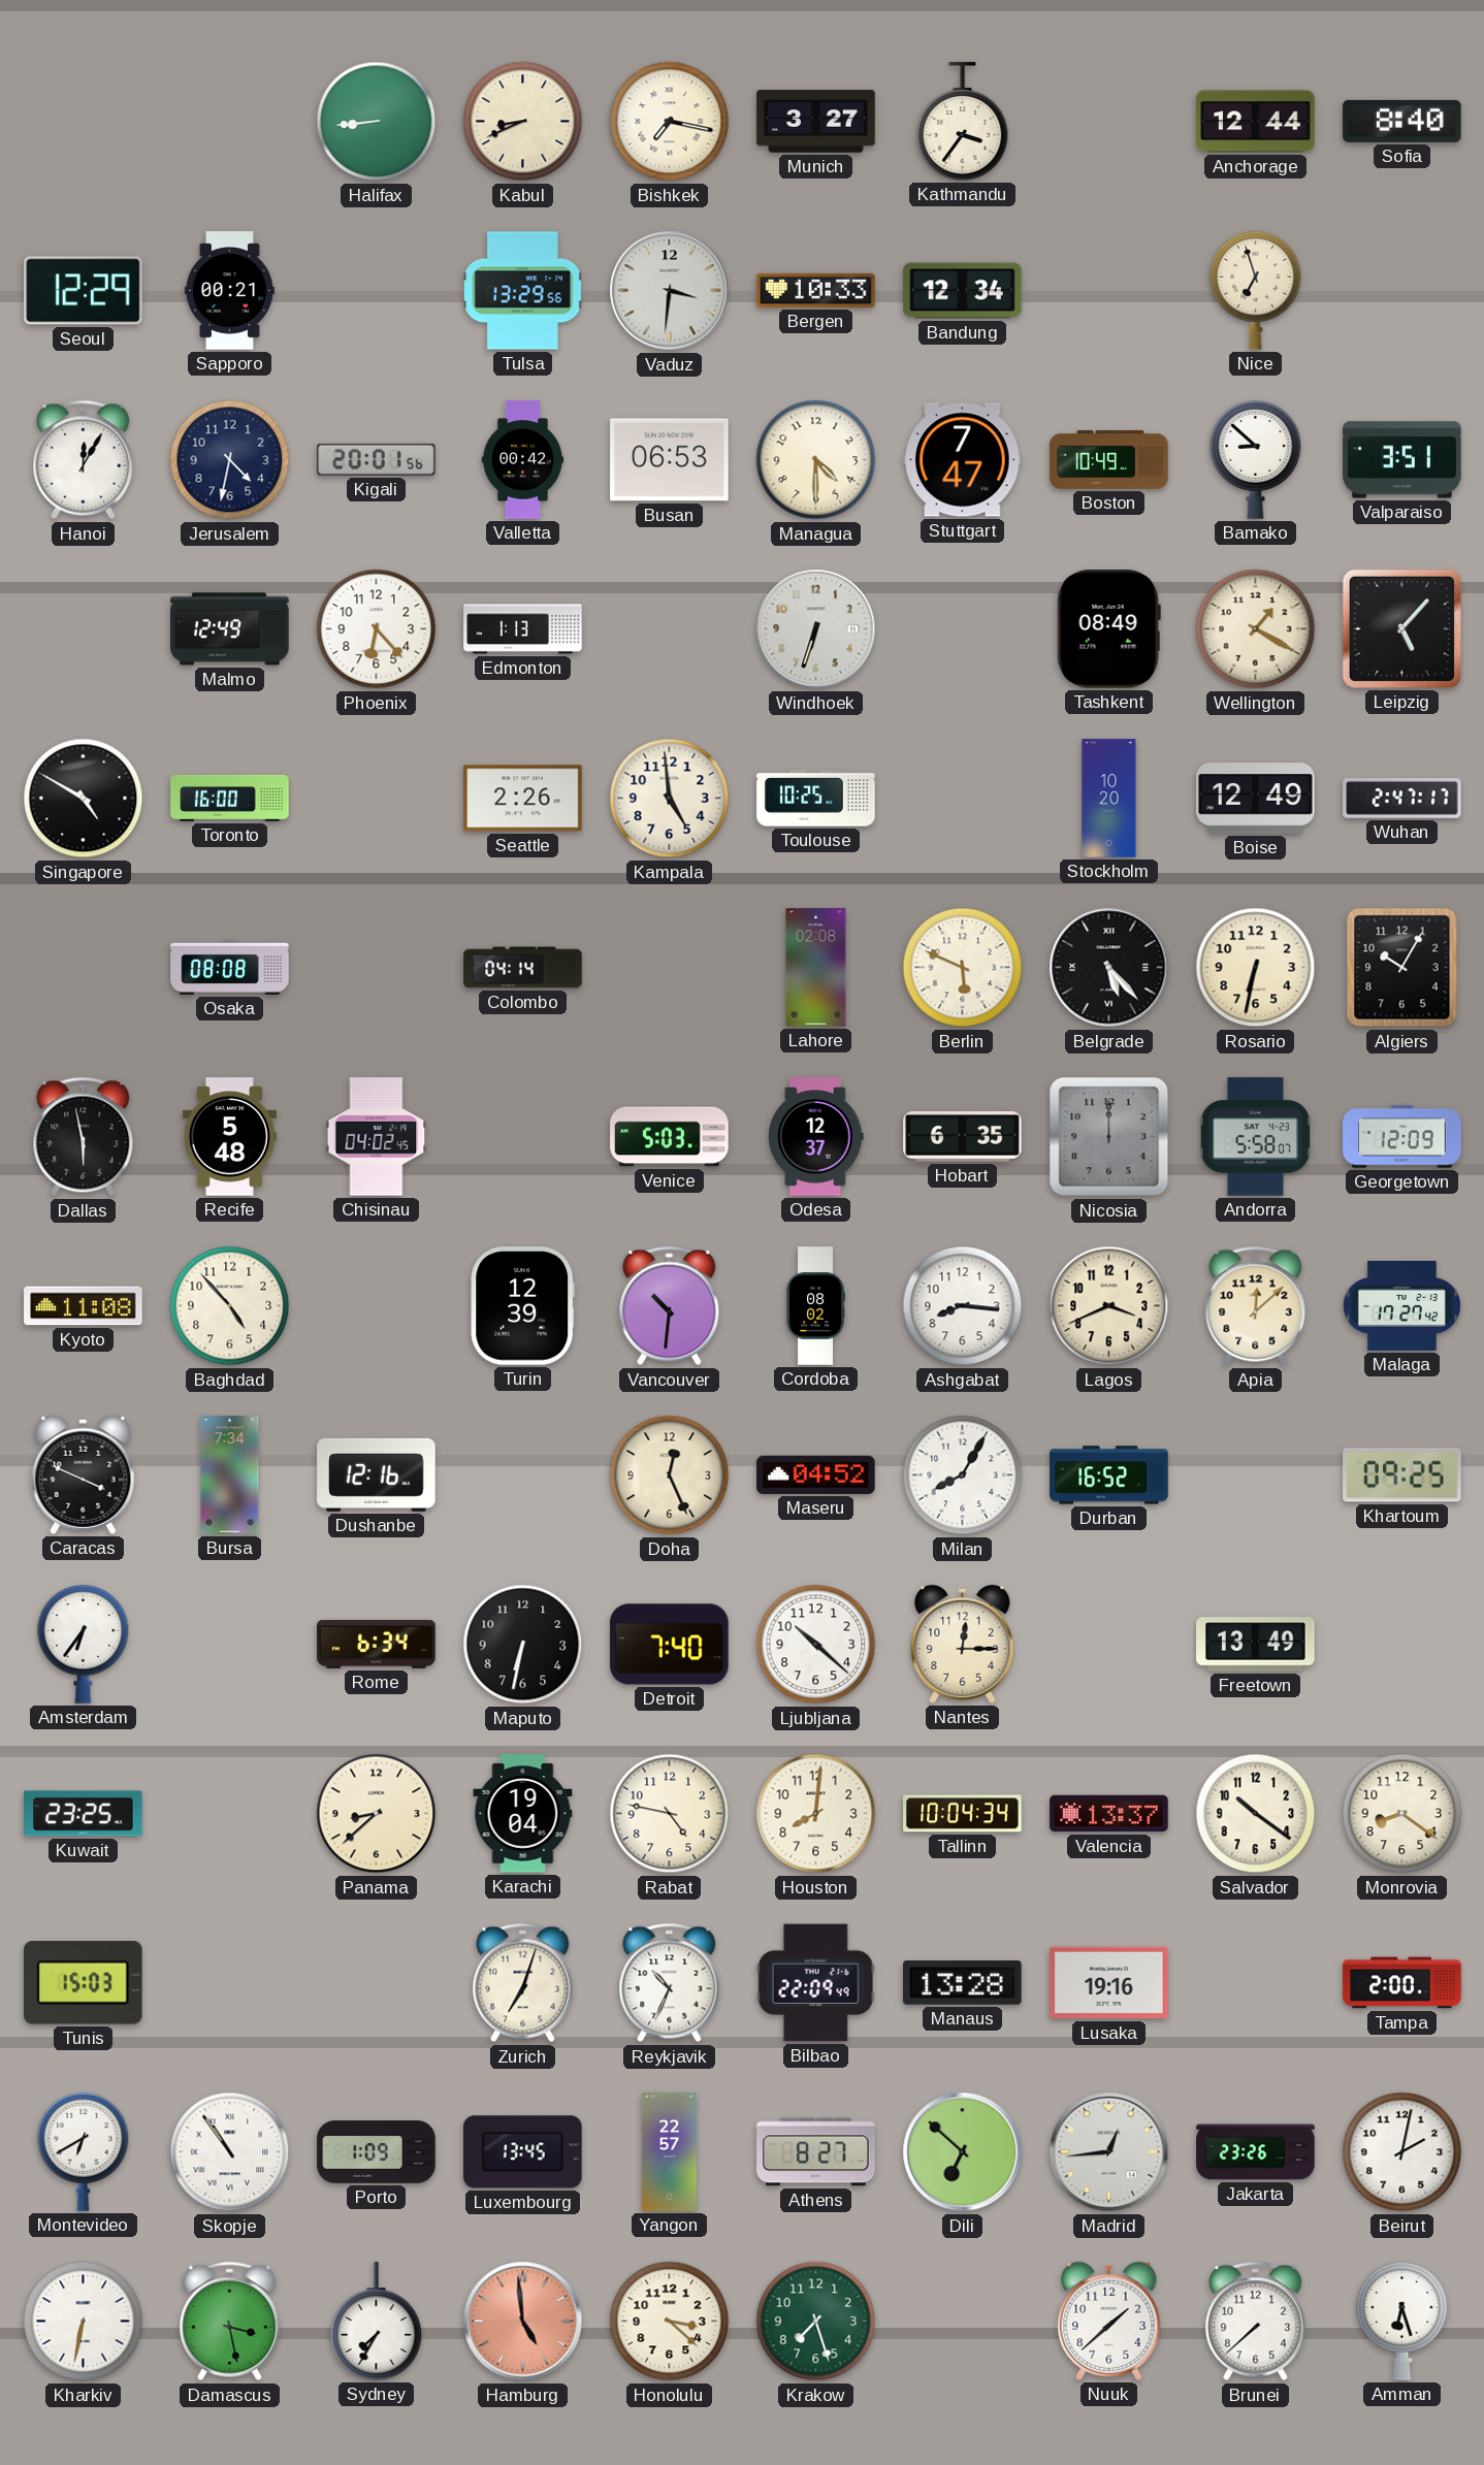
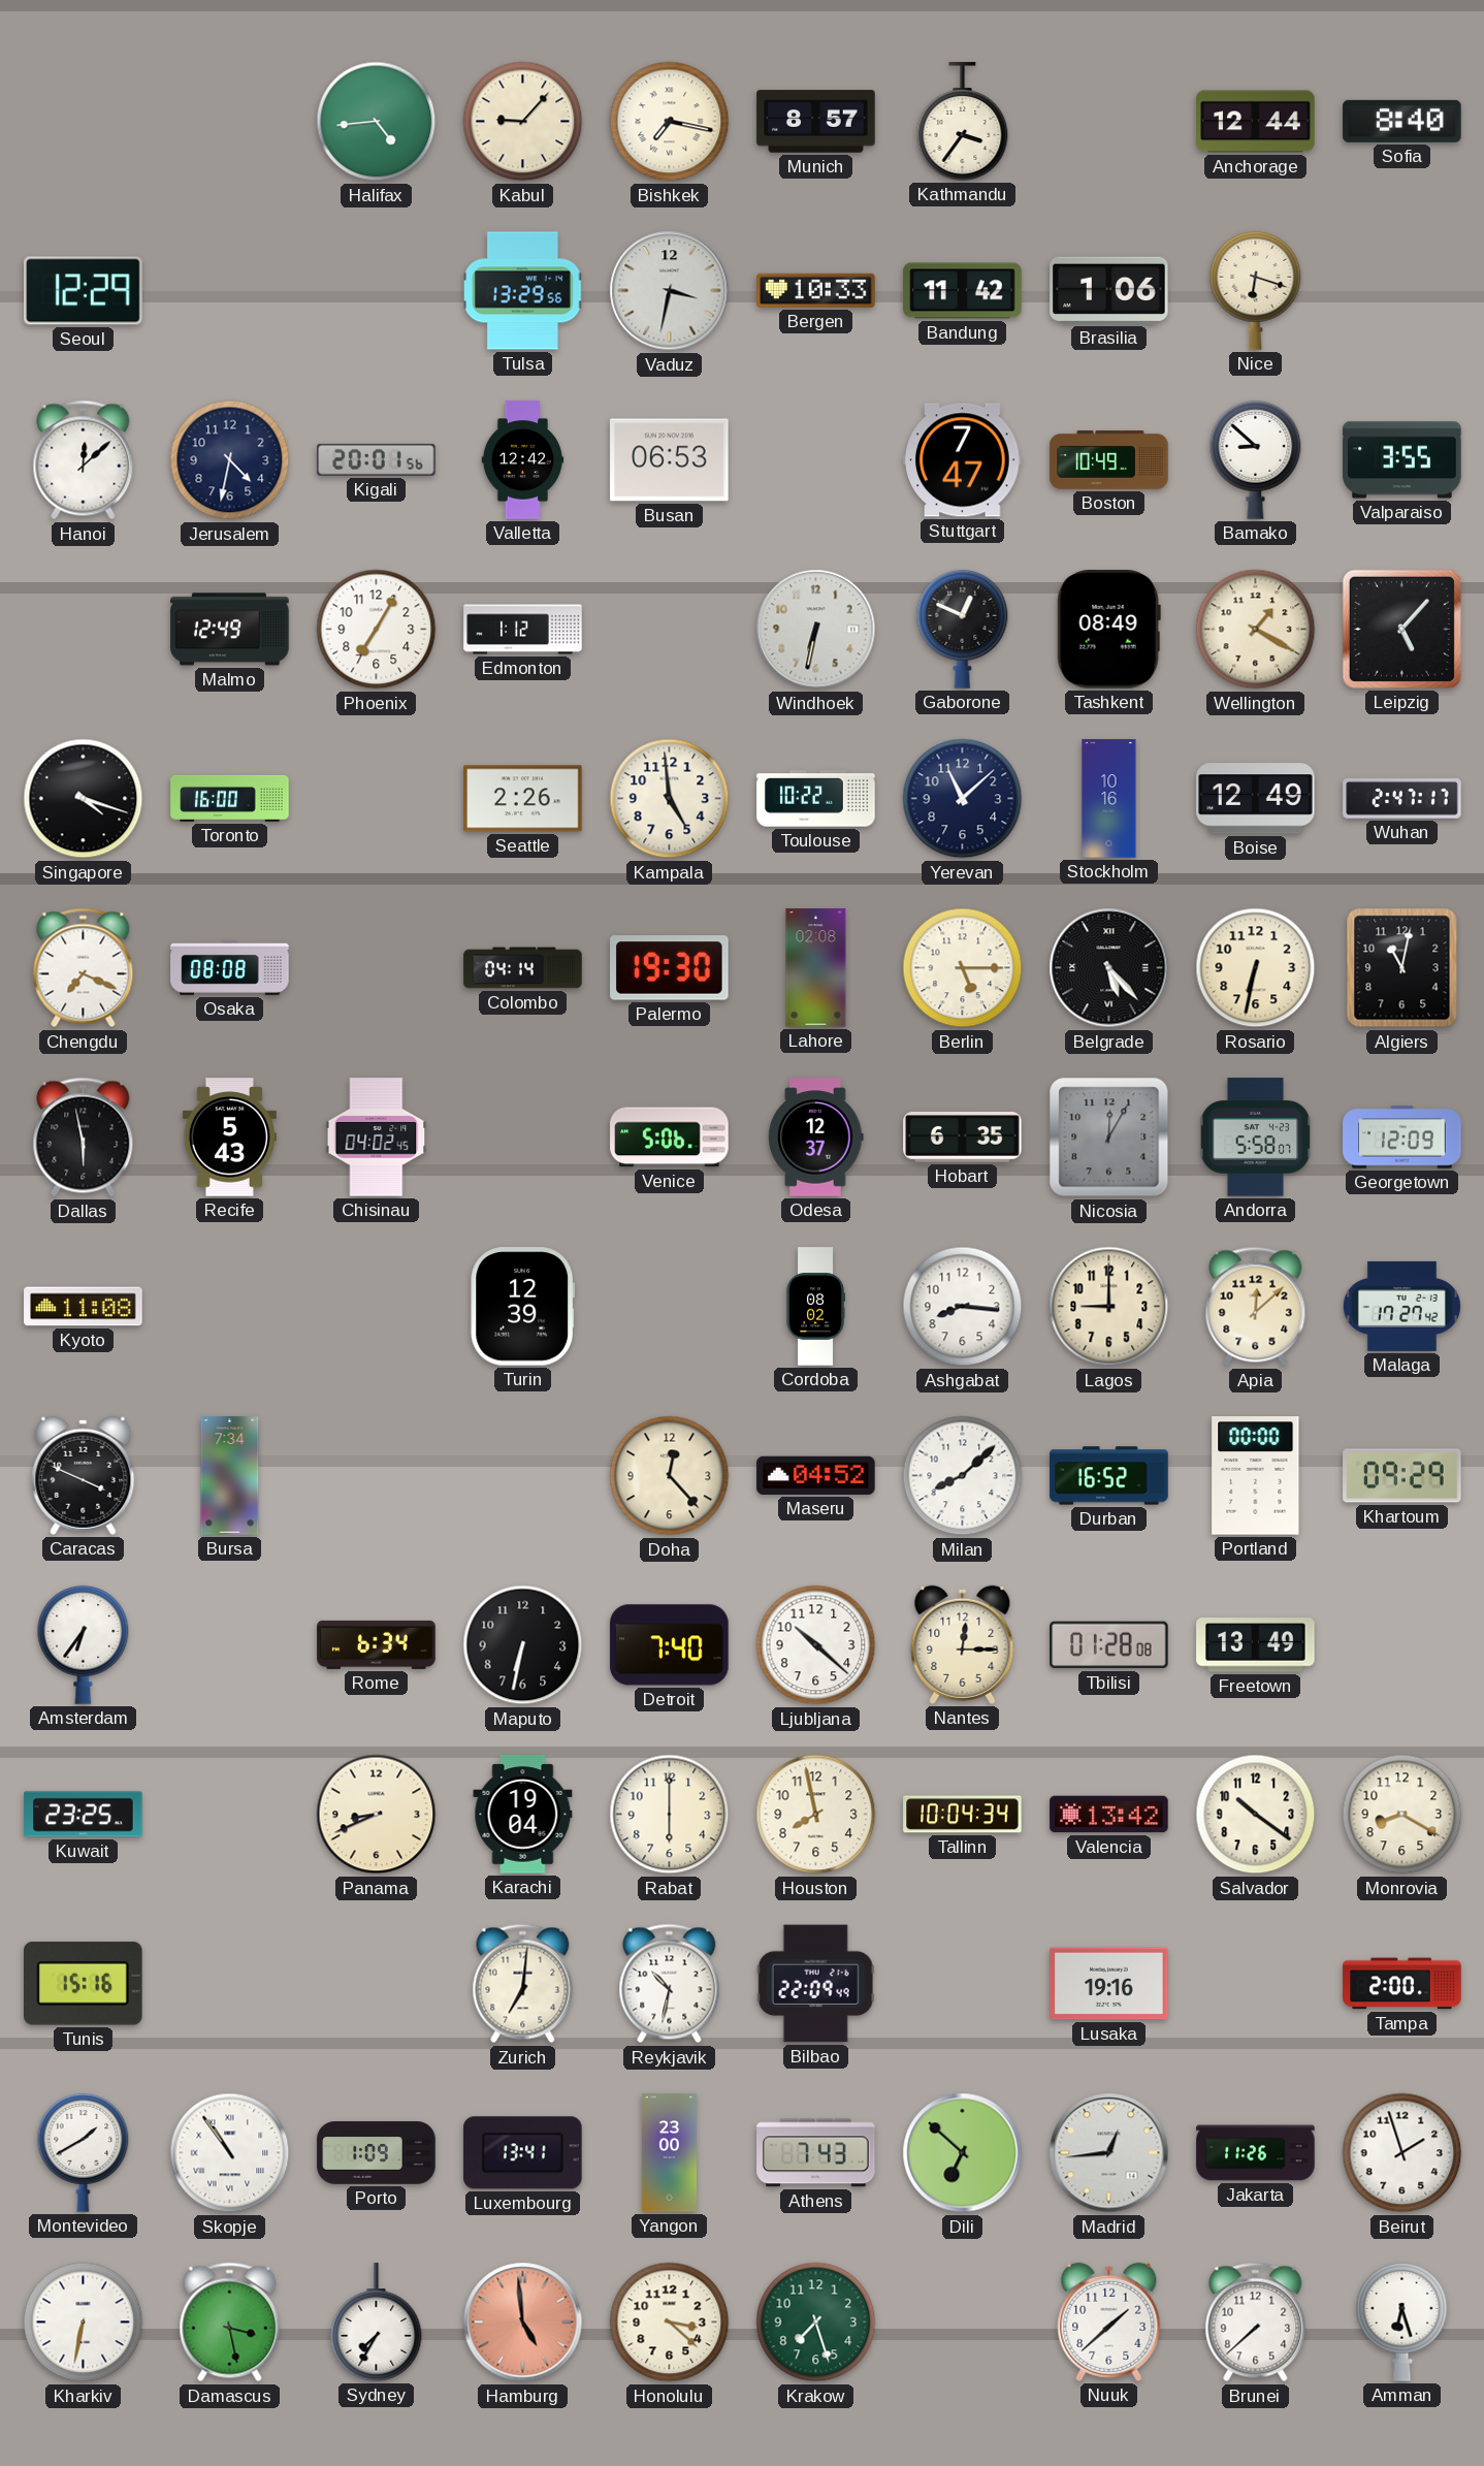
Halifax: 8:44 -> 4:44 (377, 122)
Kabul: 8:41 -> 9:07 (523, 122)
Munich: 3:27 -> 8:57 (816, 122)
Sapporo: 00:21 -> none (229, 291)
Vaduz: 3:31 -> 3:32 (670, 291)
Bandung: 12:34 -> 11:42 (963, 291)
Brasilia: none -> 1:06 (1109, 290)
Nice: 6:57 -> 6:18 (1256, 290)
Hanoi: 12:05 -> 12:08 (84, 460)
Valletta: 00:42 -> 12:42 (523, 460)
Managua: 4:30 -> none (816, 460)
Valparaiso: 3:51 -> 3:55 (1402, 460)
Phoenix: 6:23 -> 7:05 (377, 630)
Edmonton: 1:13 -> 1:12 (523, 630)
Windhoek: 6:33 -> 6:32 (816, 630)
Gaborone: none -> 12:49 (963, 629)
Singapore: 4:50 -> 4:18 (84, 799)
Toulouse: 10:25 -> 10:22 (816, 799)
Yerevan: none -> 11:08 (963, 799)
Stockholm: 10:20 -> 10:16 (1109, 799)
Chengdu: none -> 7:19 (84, 968)
Palermo: none -> 19:30 (670, 968)
Berlin: 5:49 -> 5:15 (963, 968)
Algiers: 10:05 -> 11:02 (1402, 968)
Recife: 5:48 -> 5:43 (229, 1138)
Venice: 5:03 -> 5:06 (670, 1138)
Nicosia: 12:00 -> 12:05 (1109, 1138)
Baghdad: 4:53 -> none (230, 1306)
Vancouver: 10:31 -> none (670, 1306)
Lagos: 3:41 -> 9:00 (1109, 1307)
Dushanbe: 12:16 -> none (377, 1474)
Doha: 12:26 -> 12:23 (670, 1476)
Milan: 8:05 -> 8:08 (963, 1476)
Portland: none -> 00:00 (1256, 1476)
Khartoum: 09:25 -> 09:29 (1402, 1476)
Tbilisi: none -> 01:28 (1109, 1645)
Panama: 8:38 -> 8:41 (377, 1815)
Rabat: 4:47 -> 6:00 (670, 1815)
Houston: 8:01 -> 7:58 (816, 1815)
Valencia: 13:37 -> 13:42 (1109, 1815)
Monrovia: 8:21 -> 8:20 (1402, 1815)
Tunis: 15:03 -> 15:16 (84, 1984)
Zurich: 7:03 -> 7:01 (523, 1984)
Reykjavik: 10:34 -> 10:32 (670, 1984)
Manaus: 13:28 -> none (963, 1983)
Montevideo: 6:40 -> 1:40 (84, 2152)
Luxembourg: 13:45 -> 13:41 (523, 2153)
Yangon: 22:57 -> 23:00 (669, 2153)
Athens: 8:27 -> 7:43 (816, 2153)
Jakarta: 23:26 -> 11:26 (1256, 2153)
Beirut: 2:02 -> 1:57 (1402, 2153)
